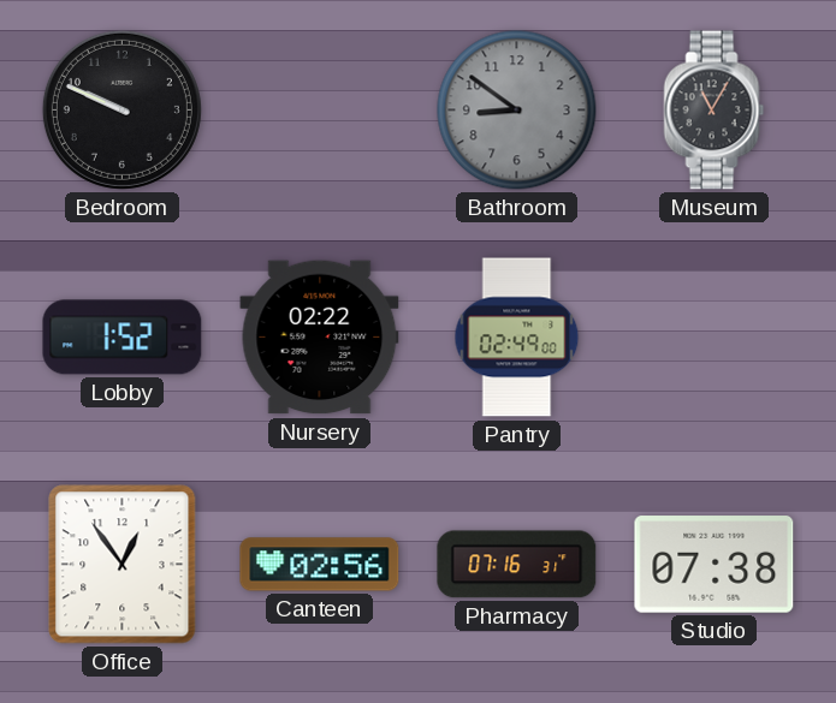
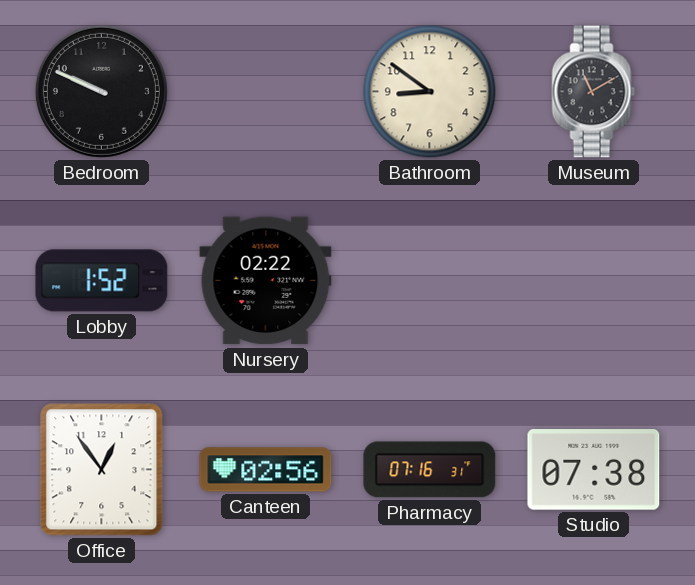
Bathroom dial: grey -> cream (430, 92)
Museum: 11:05 -> 11:10 (594, 92)
Pantry: 02:49 -> none (517, 338)
